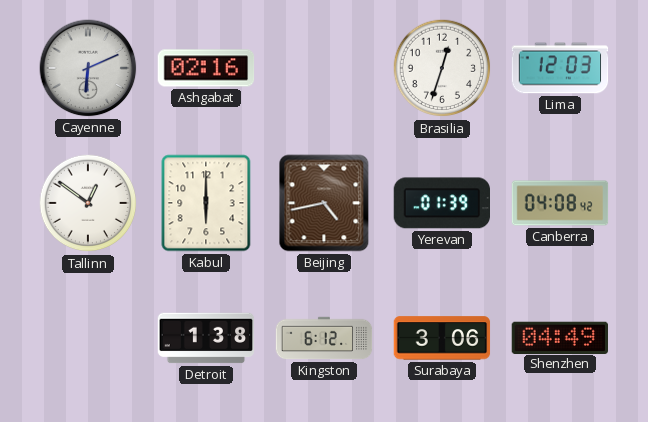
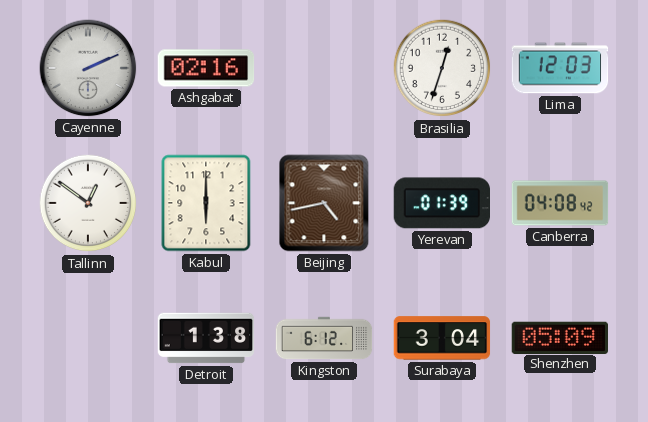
Cayenne: 6:11 -> 2:11 (88, 68)
Surabaya: 3:06 -> 3:04 (442, 338)
Shenzhen: 04:49 -> 05:09 (559, 337)
